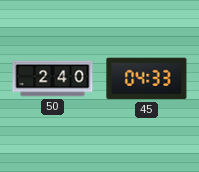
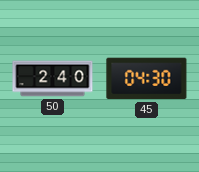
45: 04:33 -> 04:30 (147, 79)
